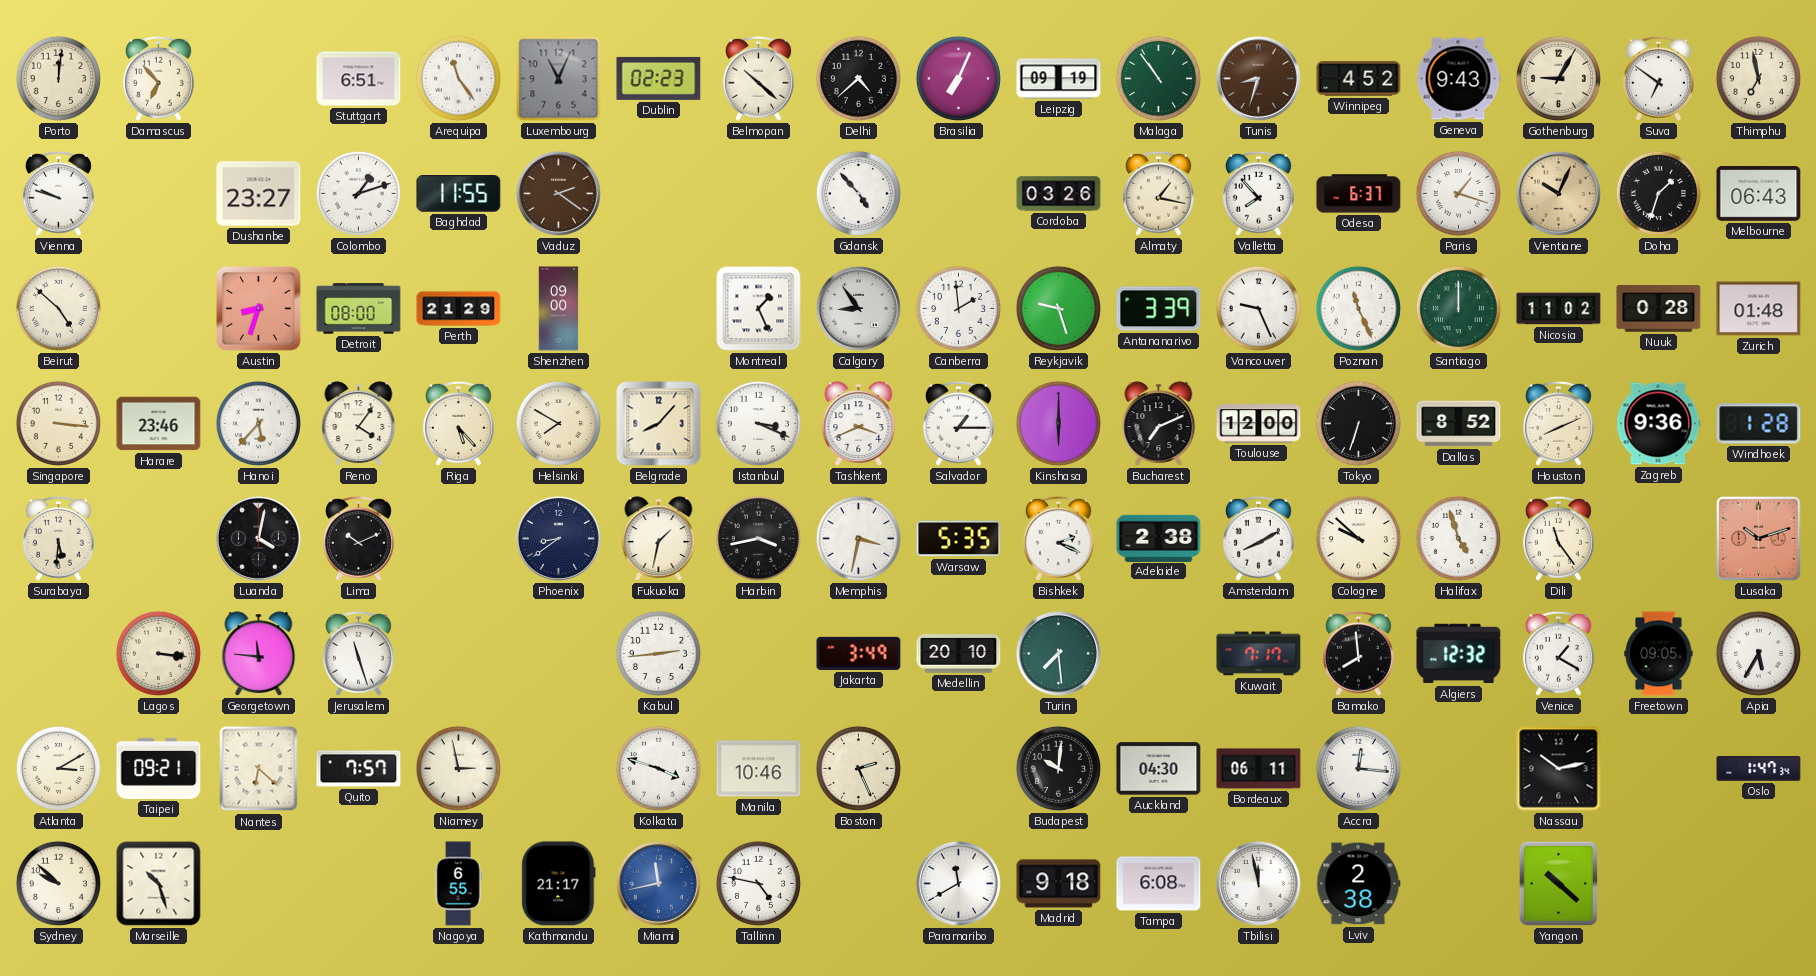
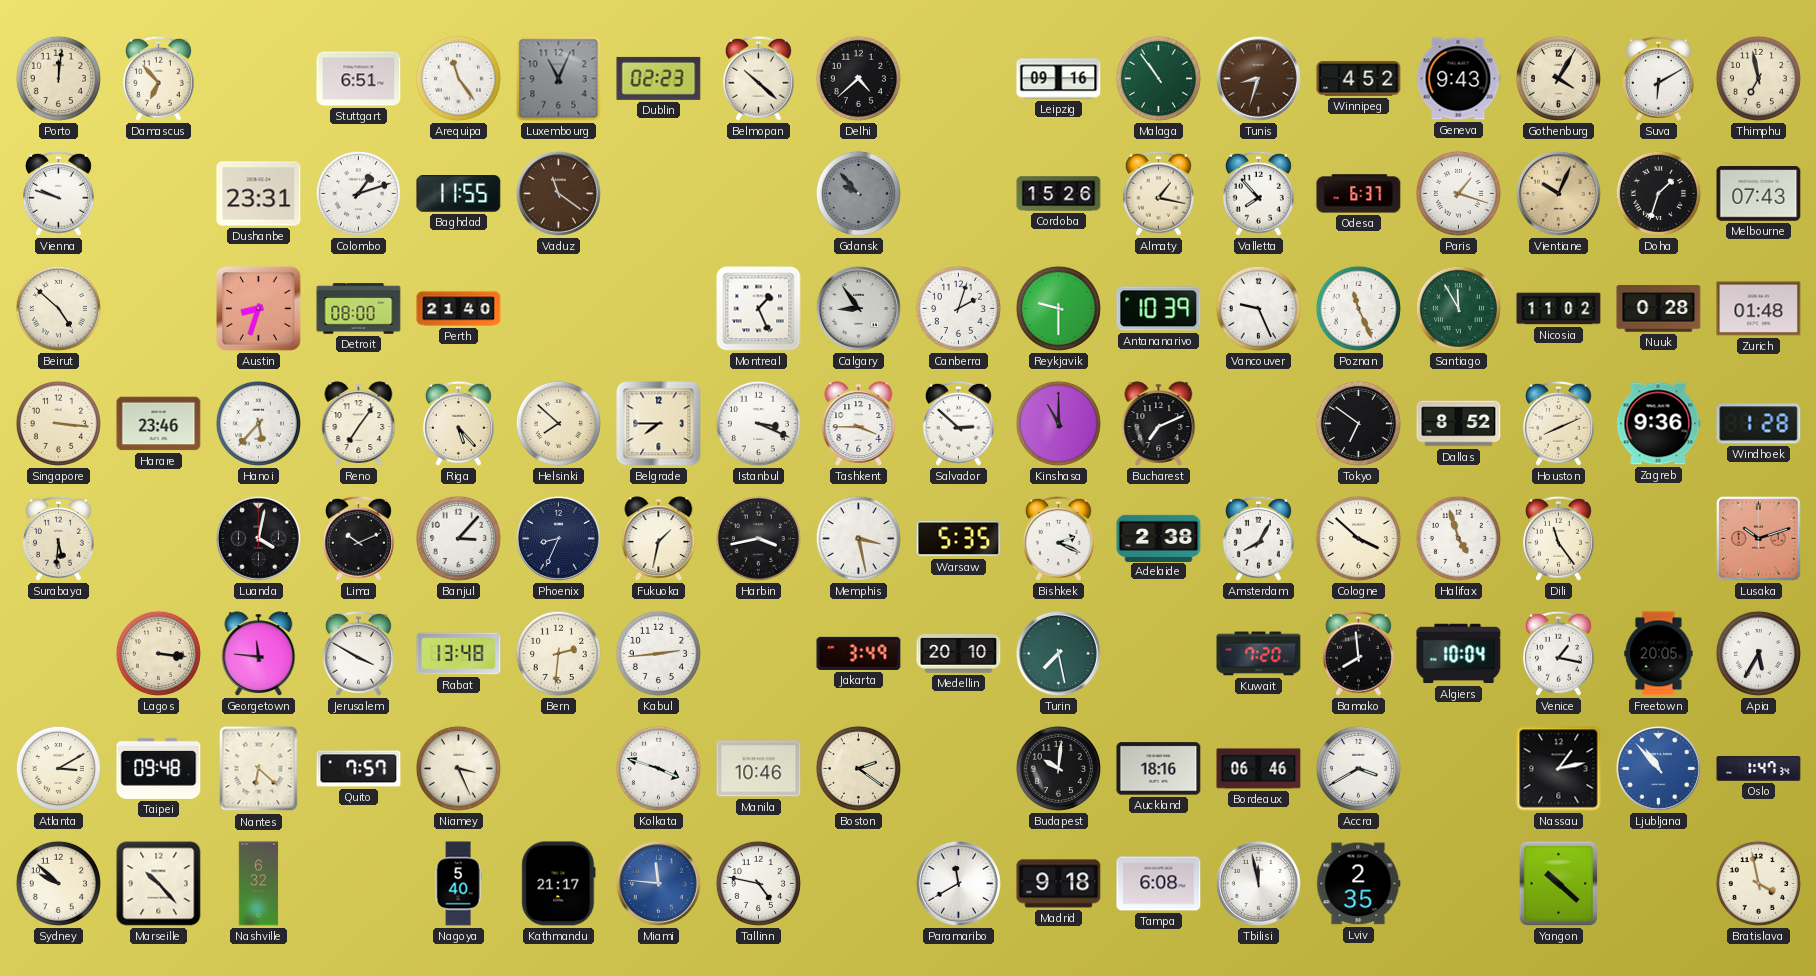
Brasilia: 7:04 -> none (958, 78)
Leipzig: 09:19 -> 09:16 (1059, 79)
Gothenburg: 9:05 -> 4:05 (1558, 78)
Suva: 6:51 -> 6:10 (1658, 78)
Dushanbe: 23:27 -> 23:31 (259, 194)
Vaduz: 2:21 -> 11:21 (558, 193)
Gdansk: 4:53 -> 9:53 (858, 193)
Gdansk dial: white -> grey (858, 193)
Cordoba: 03:26 -> 15:26 (1059, 194)
Melbourne: 06:43 -> 07:43 (1759, 194)
Perth: 21:29 -> 21:40 (459, 309)
Shenzhen: 09:00 -> none (559, 309)
Canberra: 1:59 -> 2:03 (958, 308)
Reykjavik: 9:27 -> 9:30 (1058, 308)
Antananarivo: 3:39 -> 10:39 (1159, 309)
Santiago: 12:00 -> 11:55 (1458, 308)
Reno: 4:06 -> 7:06 (359, 424)
Helsinki: 7:50 -> 7:52 (558, 423)
Belgrade: 8:07 -> 7:45 (659, 424)
Tashkent: 3:41 -> 3:45 (859, 424)
Salvador: 1:15 -> 2:52 (958, 423)
Kinshasa: 6:00 -> 11:00 (1058, 423)
Toulouse: 12:00 -> none (1259, 424)
Tokyo: 6:33 -> 6:51 (1358, 423)
Banjul: none -> 3:07 (458, 538)
Phoenix: 8:39 -> 8:34 (558, 538)
Memphis: 3:32 -> 3:28 (858, 538)
Amsterdam: 8:10 -> 8:05 (1258, 538)
Cologne: 9:52 -> 3:52 (1358, 538)
Jerusalem: 11:27 -> 3:50 (358, 653)
Rabat: none -> 13:48 (459, 654)
Bern: none -> 2:31 (558, 653)
Turin: 7:29 -> 7:28 (1058, 653)
Kuwait: 7:17 -> 7:20 (1259, 654)
Algiers: 12:32 -> 10:04 (1459, 654)
Venice: 1:20 -> 1:17 (1558, 653)
Freetown: 09:05 -> 20:05 (1659, 654)
Taipei: 09:21 -> 09:48 (159, 768)
Niamey: 2:58 -> 3:26 (458, 768)
Boston: 2:26 -> 2:21 (858, 768)
Auckland: 04:30 -> 18:16 (1159, 769)
Bordeaux: 06:11 -> 06:46 (1259, 769)
Accra: 12:16 -> 3:40 (1358, 768)
Nassau: 10:13 -> 1:13 (1559, 769)
Ljubljana: none -> 10:53 (1658, 768)
Marseille: 10:27 -> 10:23 (159, 884)
Nashville: none -> 6:32 (259, 884)
Nagoya: 6:55 -> 5:40 (458, 884)
Miami: 11:43 -> 11:46 (658, 883)
Lviv: 2:38 -> 2:35 (1359, 884)
Bratislava: none -> 3:58 (1758, 883)
